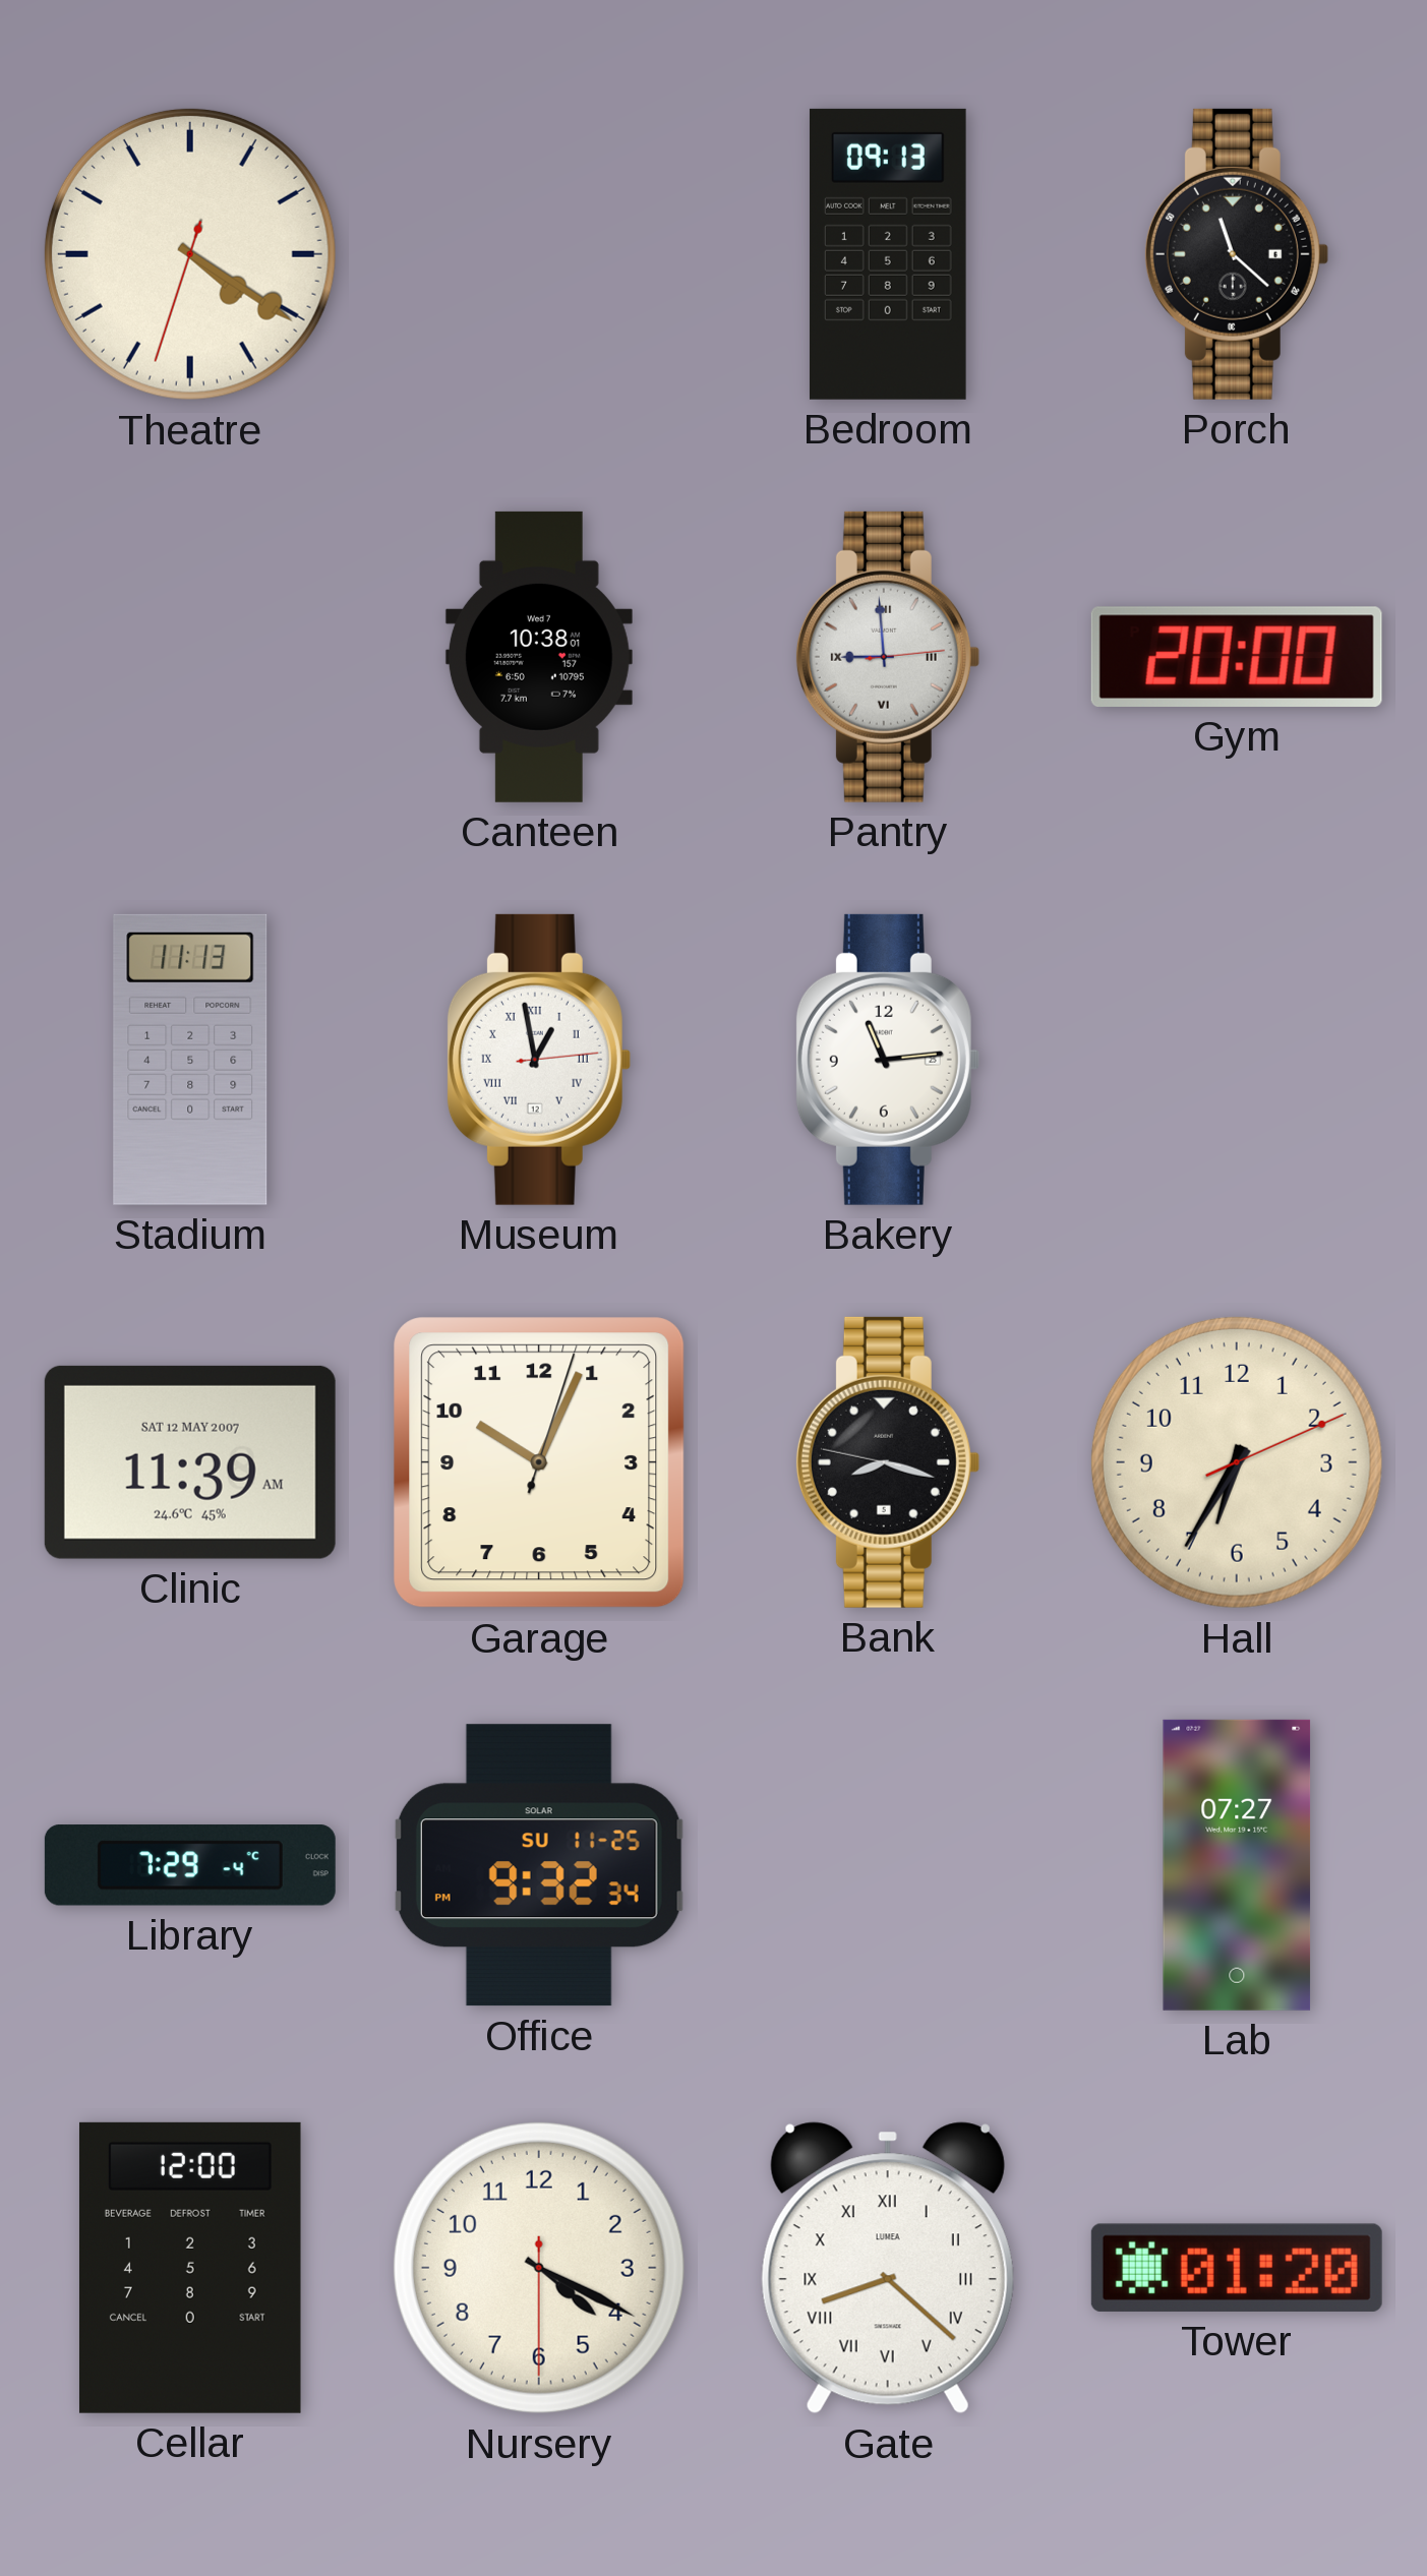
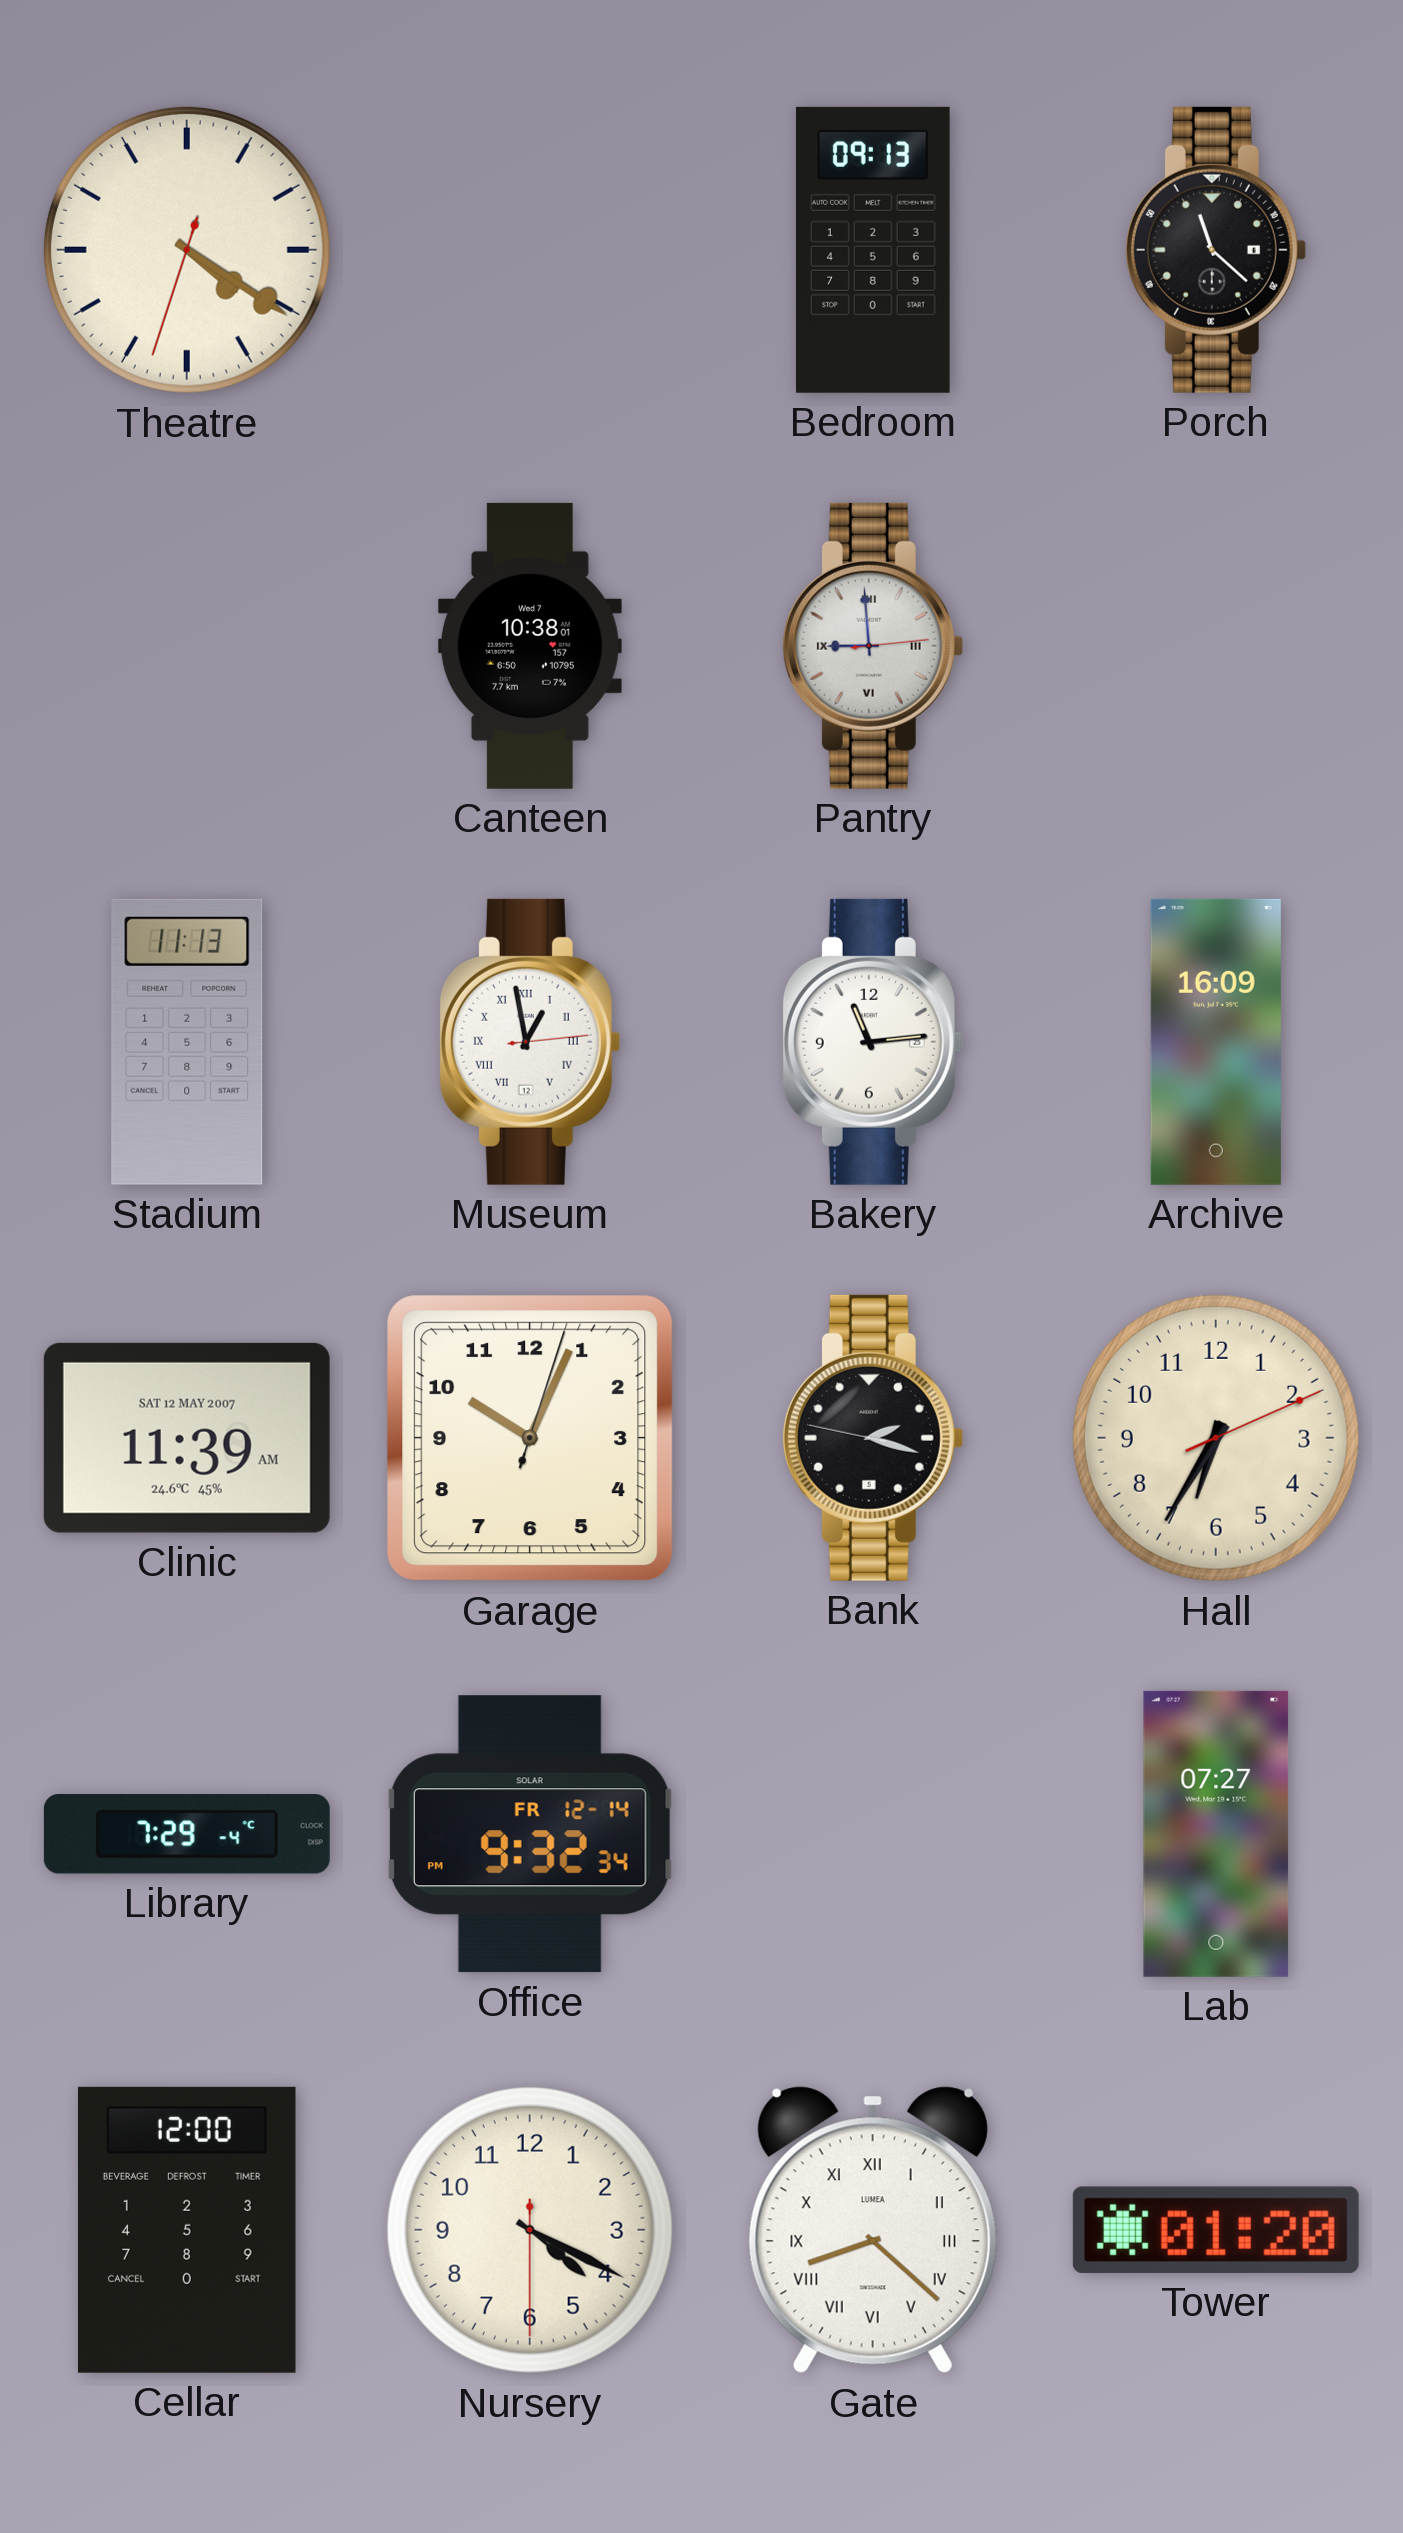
Gym: 20:00 -> none (1237, 657)
Archive: none -> 16:09 (1216, 1042)
Bank: 8:17 -> 2:17 (872, 1438)
Office date: SU 11-25 -> FR 12-14 (530, 1834)
